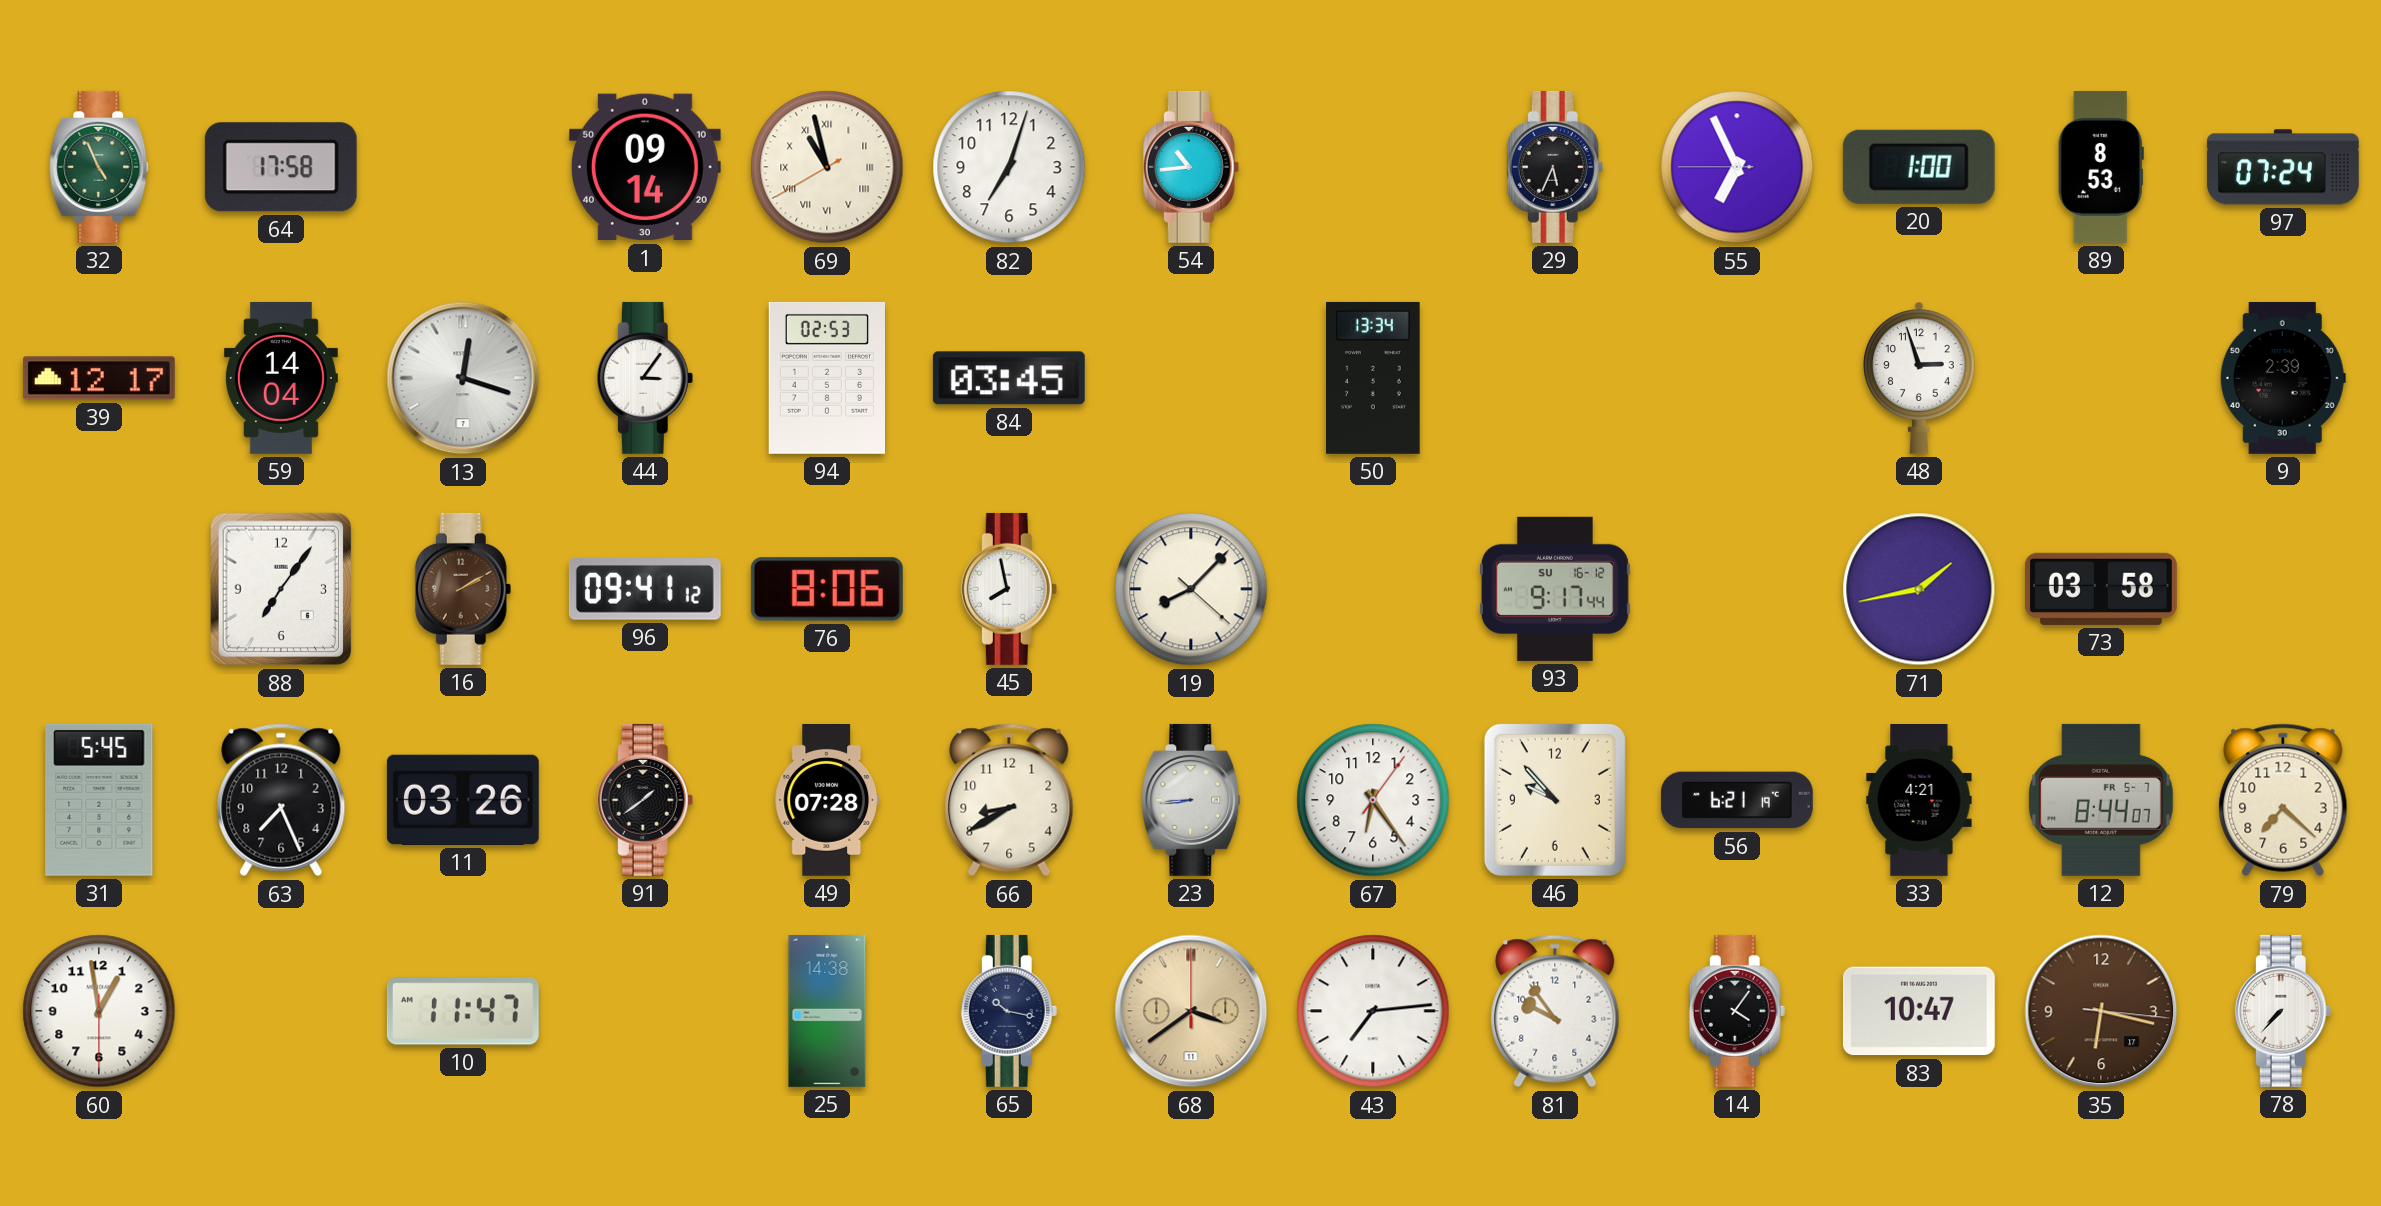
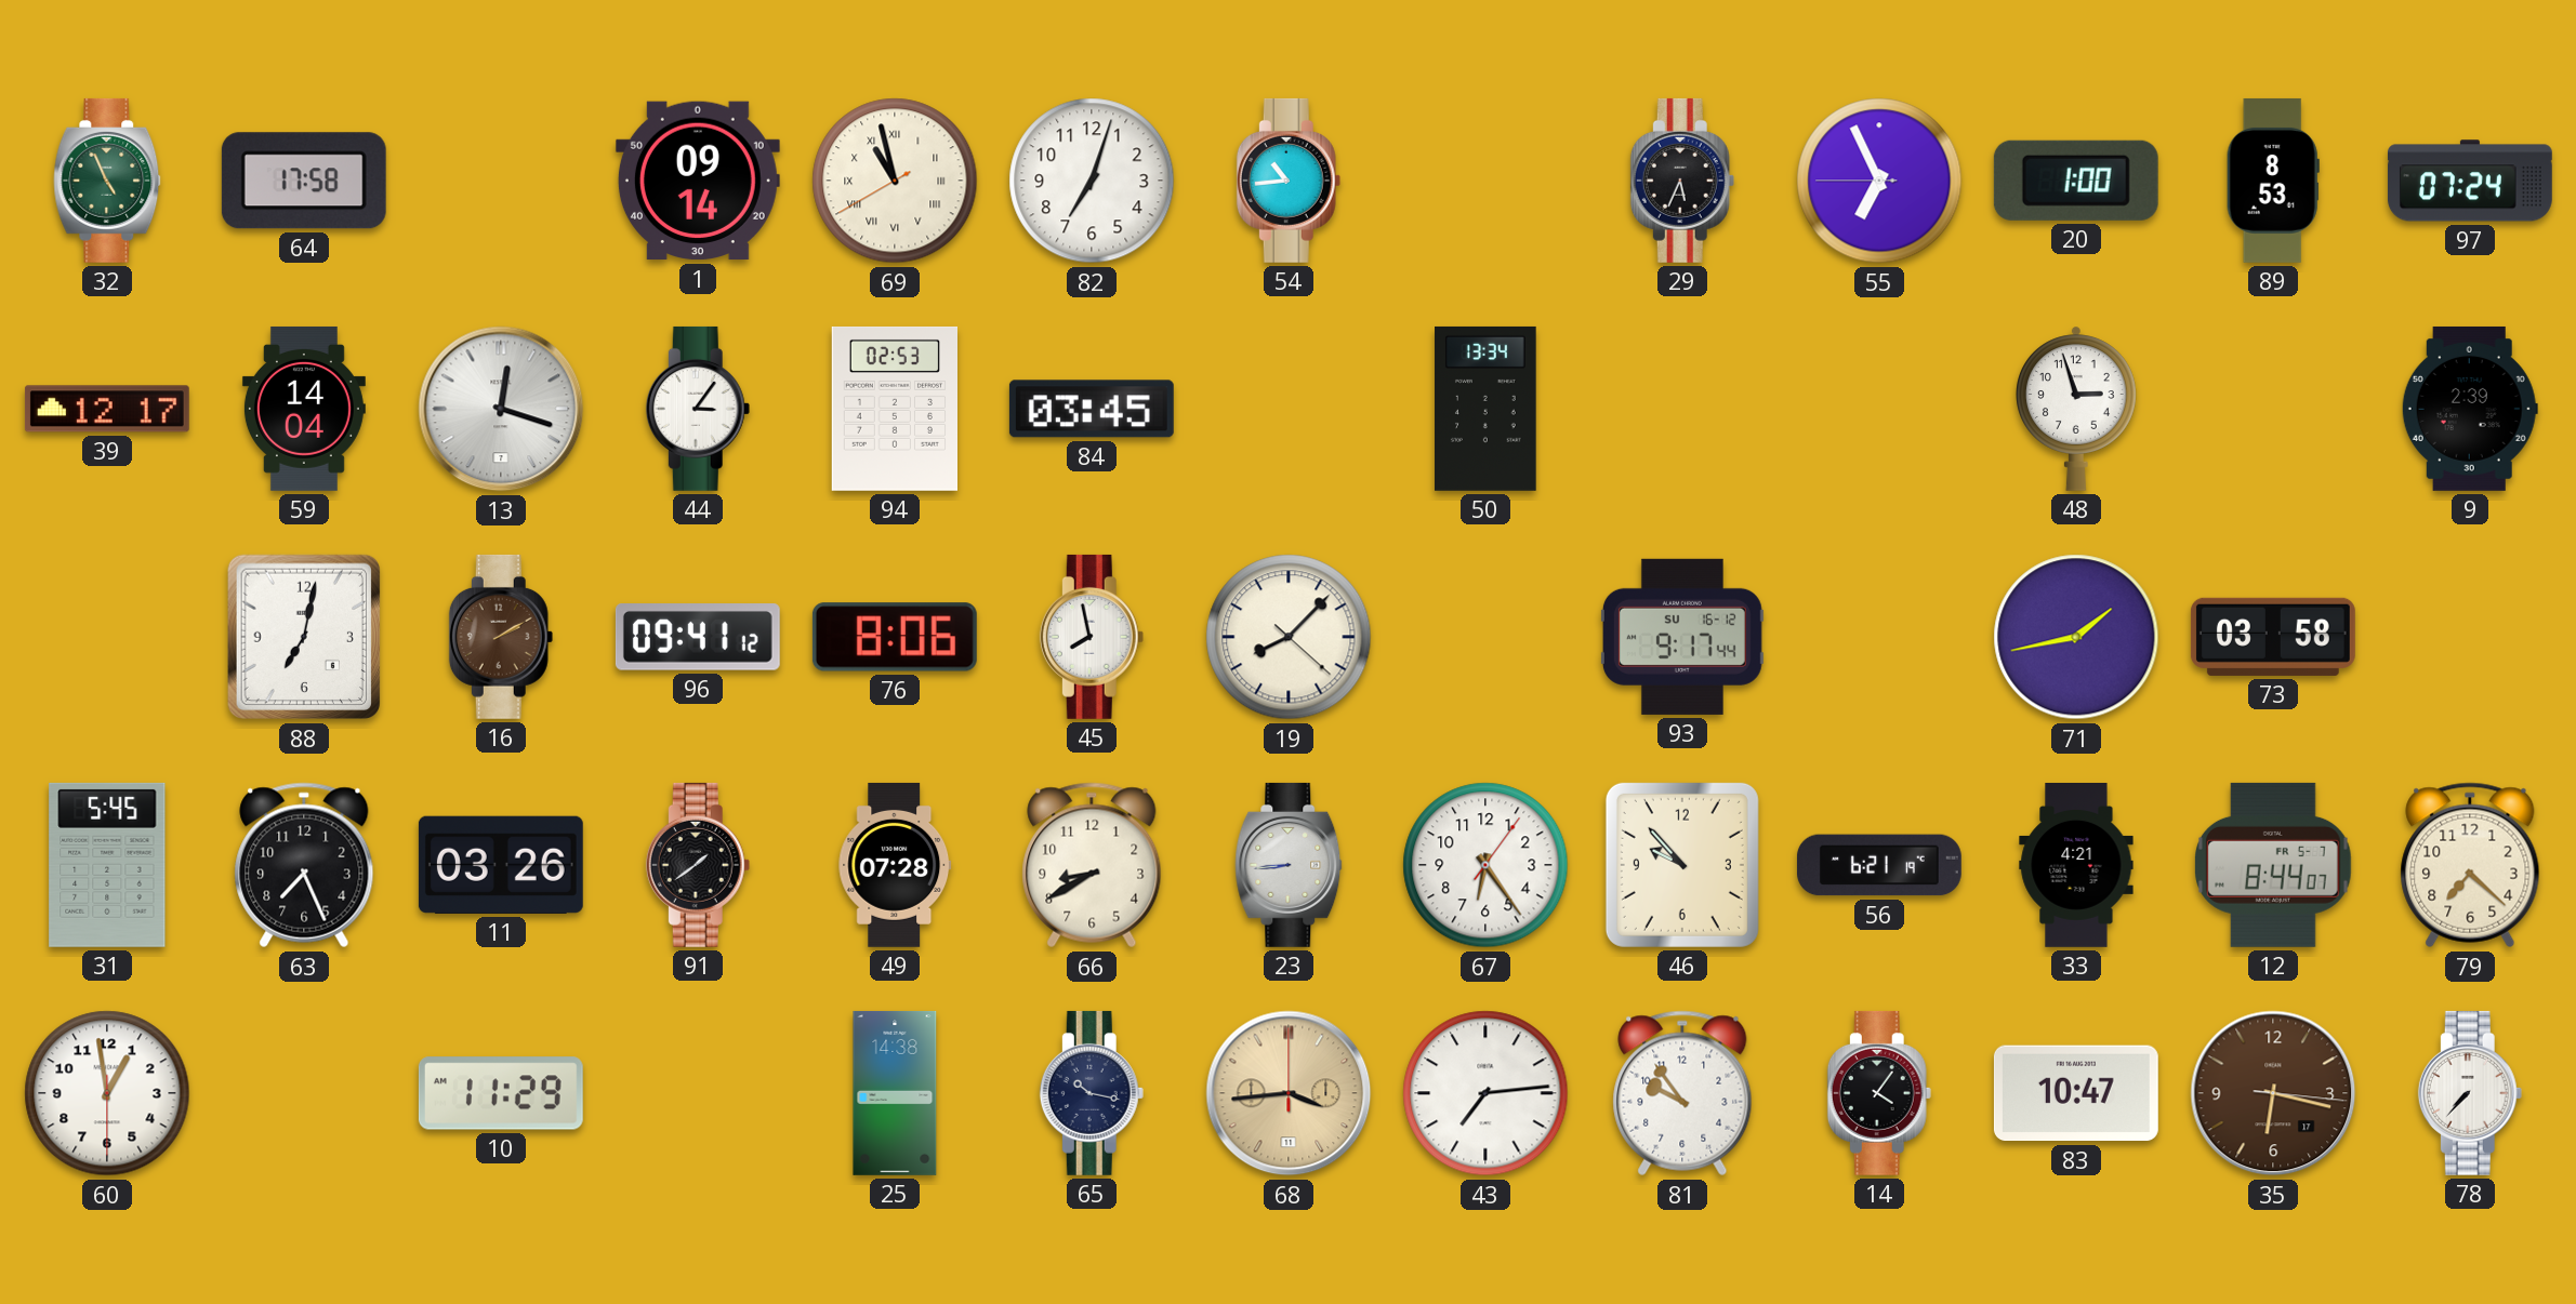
88: 7:06 -> 7:02 (303, 637)
10: 11:47 -> 11:29 (501, 1093)
68: 3:39 -> 3:44 (1289, 1093)
